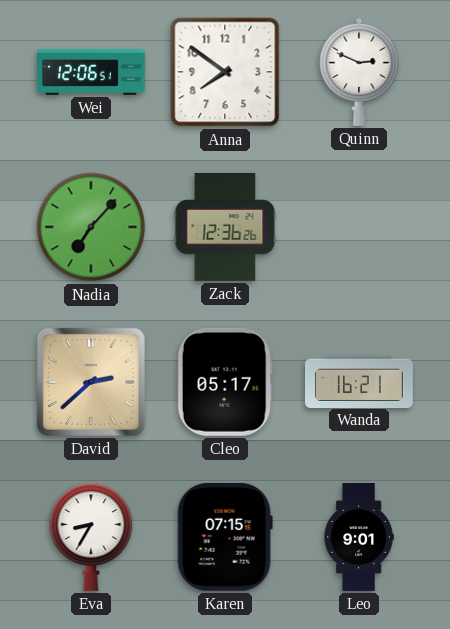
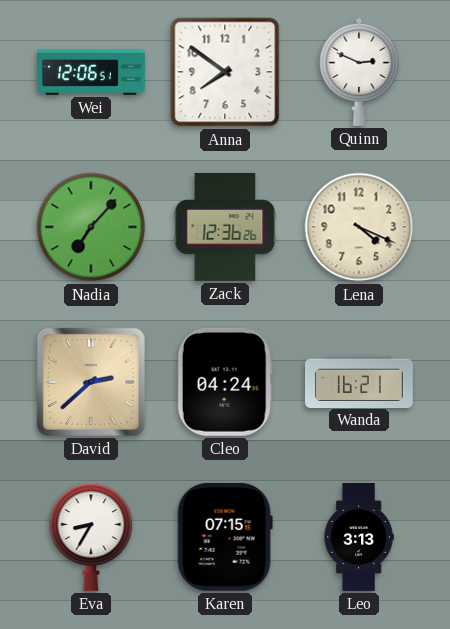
Lena: none -> 4:19 (359, 227)
Cleo: 05:17 -> 04:24 (225, 382)
Leo: 9:01 -> 3:13 (359, 537)
